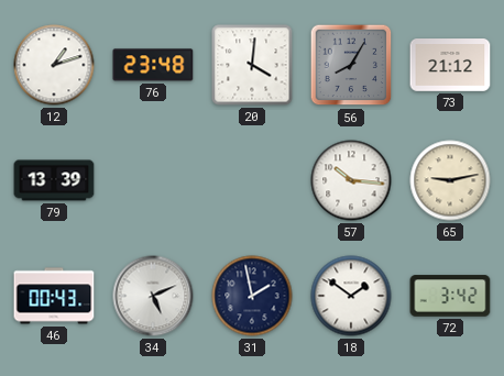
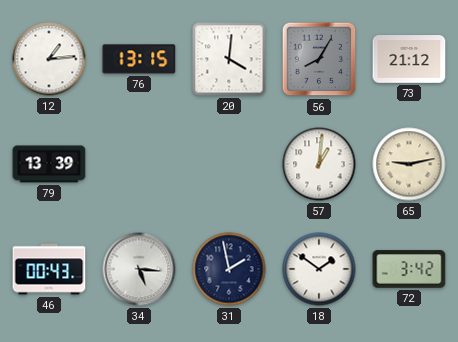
12: 1:12 -> 1:14 (49, 59)
76: 23:48 -> 13:15 (139, 59)
57: 10:16 -> 1:01 (319, 164)
34: 5:11 -> 5:16 (139, 269)
